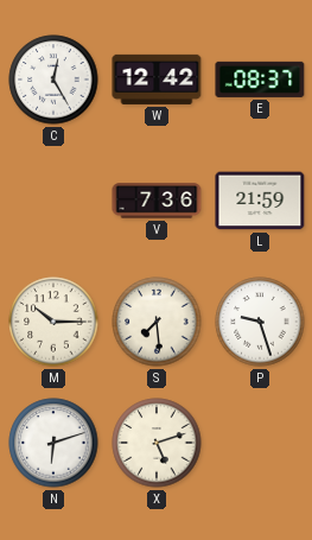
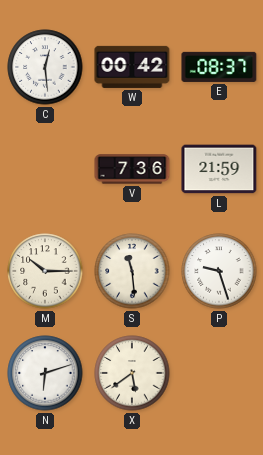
C: 12:25 -> 12:29 (45, 67)
W: 12:42 -> 00:42 (132, 67)
S: 7:29 -> 11:29 (132, 271)
X: 5:12 -> 5:39 (132, 373)
